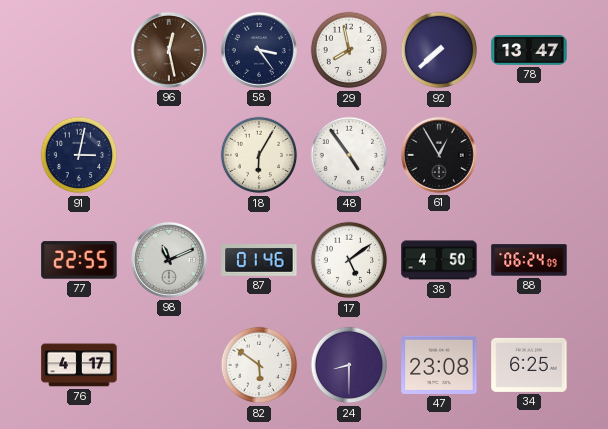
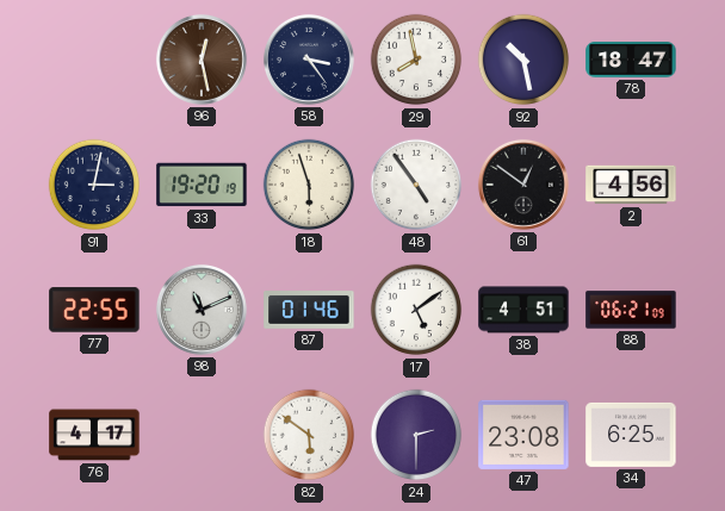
92: 7:38 -> 10:28 (523, 60)
78: 13:47 -> 18:47 (631, 60)
33: none -> 19:20 (202, 185)
18: 6:05 -> 5:57 (309, 185)
61: 12:55 -> 12:51 (523, 185)
2: none -> 4:56 (631, 185)
38: 4:50 -> 4:51 (523, 310)
88: 06:24 -> 06:21 (631, 310)
24: 8:30 -> 2:30 (416, 435)
